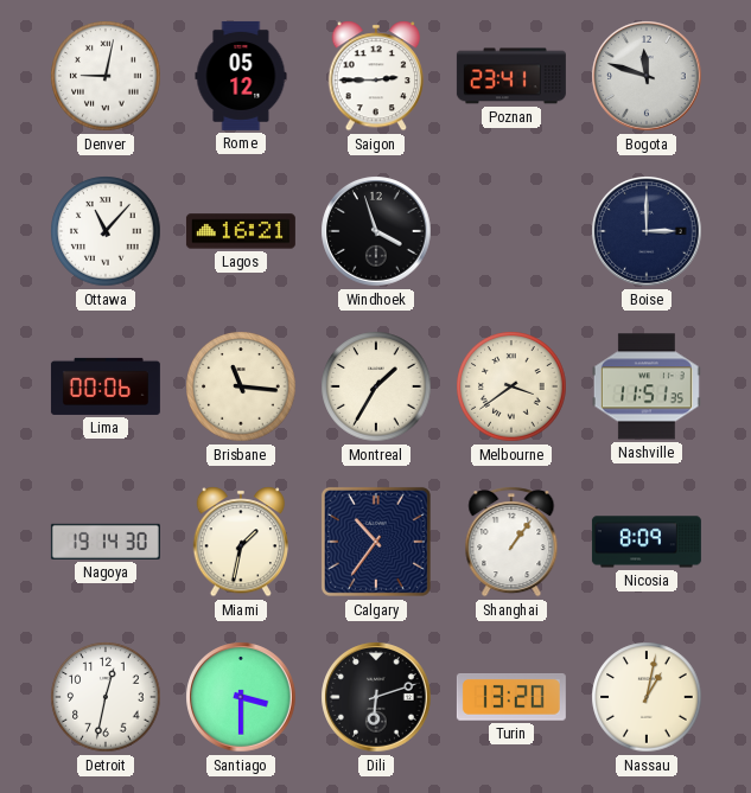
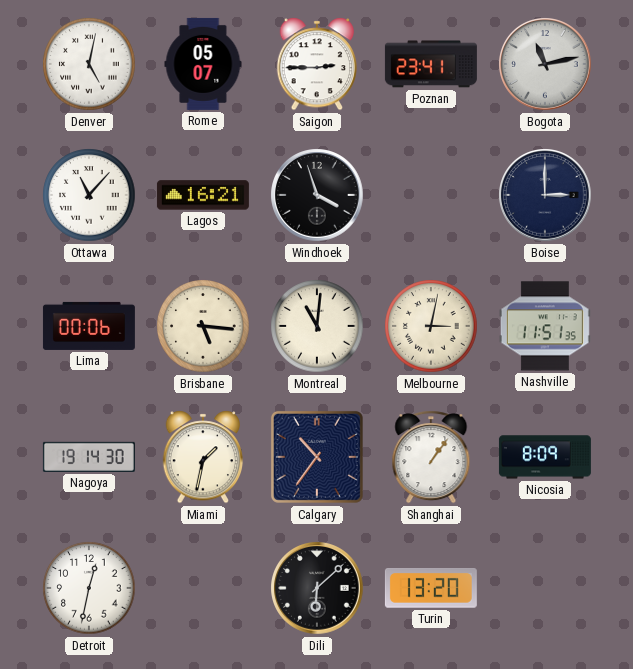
Denver: 9:02 -> 5:02 (89, 64)
Rome: 05:12 -> 05:07 (203, 64)
Bogota: 11:48 -> 11:13 (545, 64)
Brisbane: 11:16 -> 5:16 (203, 326)
Montreal: 1:35 -> 11:01 (317, 326)
Melbourne: 3:39 -> 3:02 (431, 326)
Santiago: 3:30 -> none (241, 697)
Dili: 6:12 -> 6:08 (317, 588)
Nassau: 1:02 -> none (647, 697)
